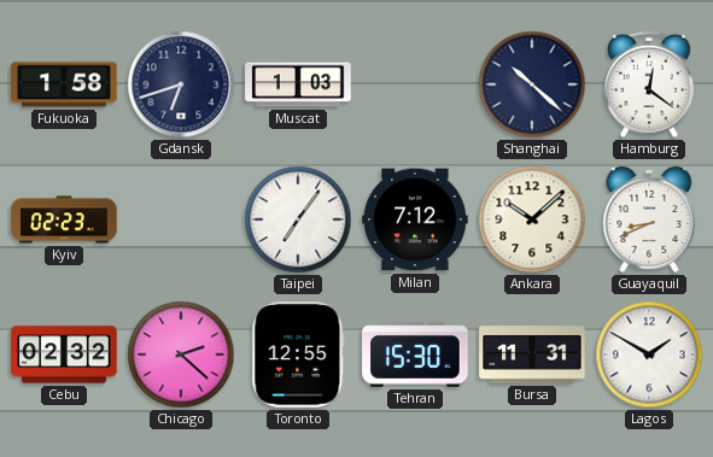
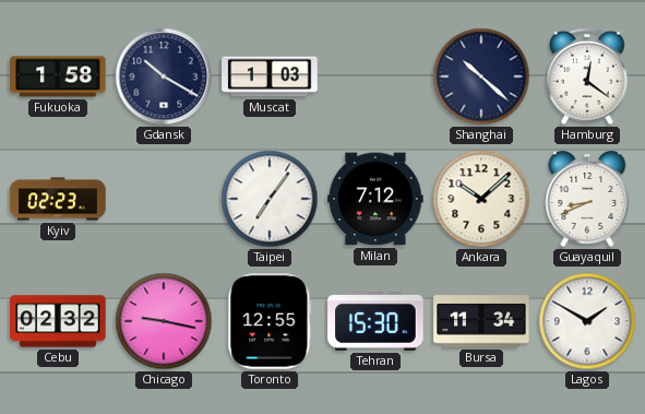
Gdansk: 6:42 -> 10:20 (164, 76)
Chicago: 2:22 -> 9:17 (164, 321)
Bursa: 11:31 -> 11:34 (481, 321)
